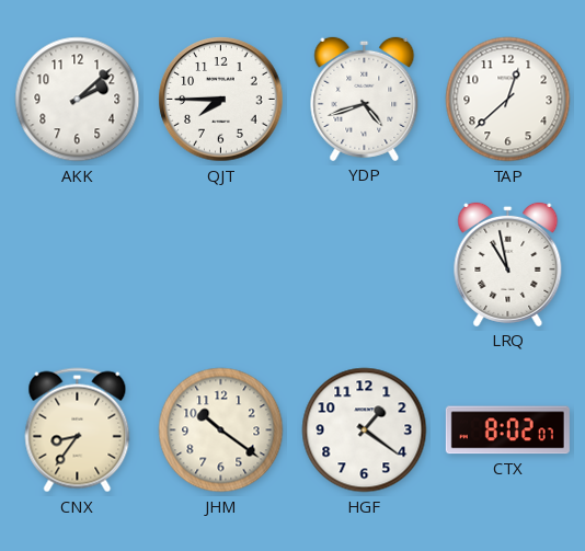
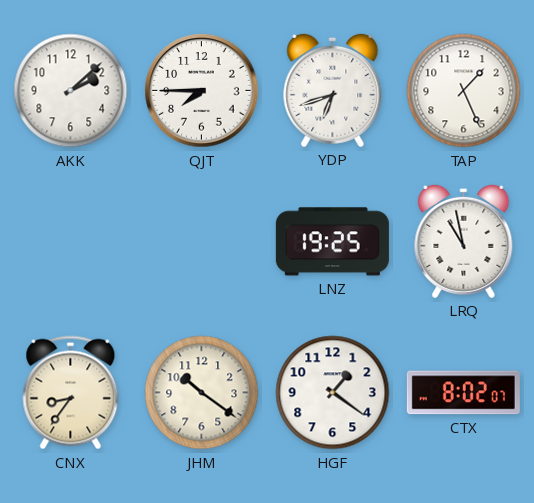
YDP: 4:42 -> 6:42 (333, 90)
TAP: 12:38 -> 1:26 (464, 91)
LNZ: none -> 19:25 (332, 242)
